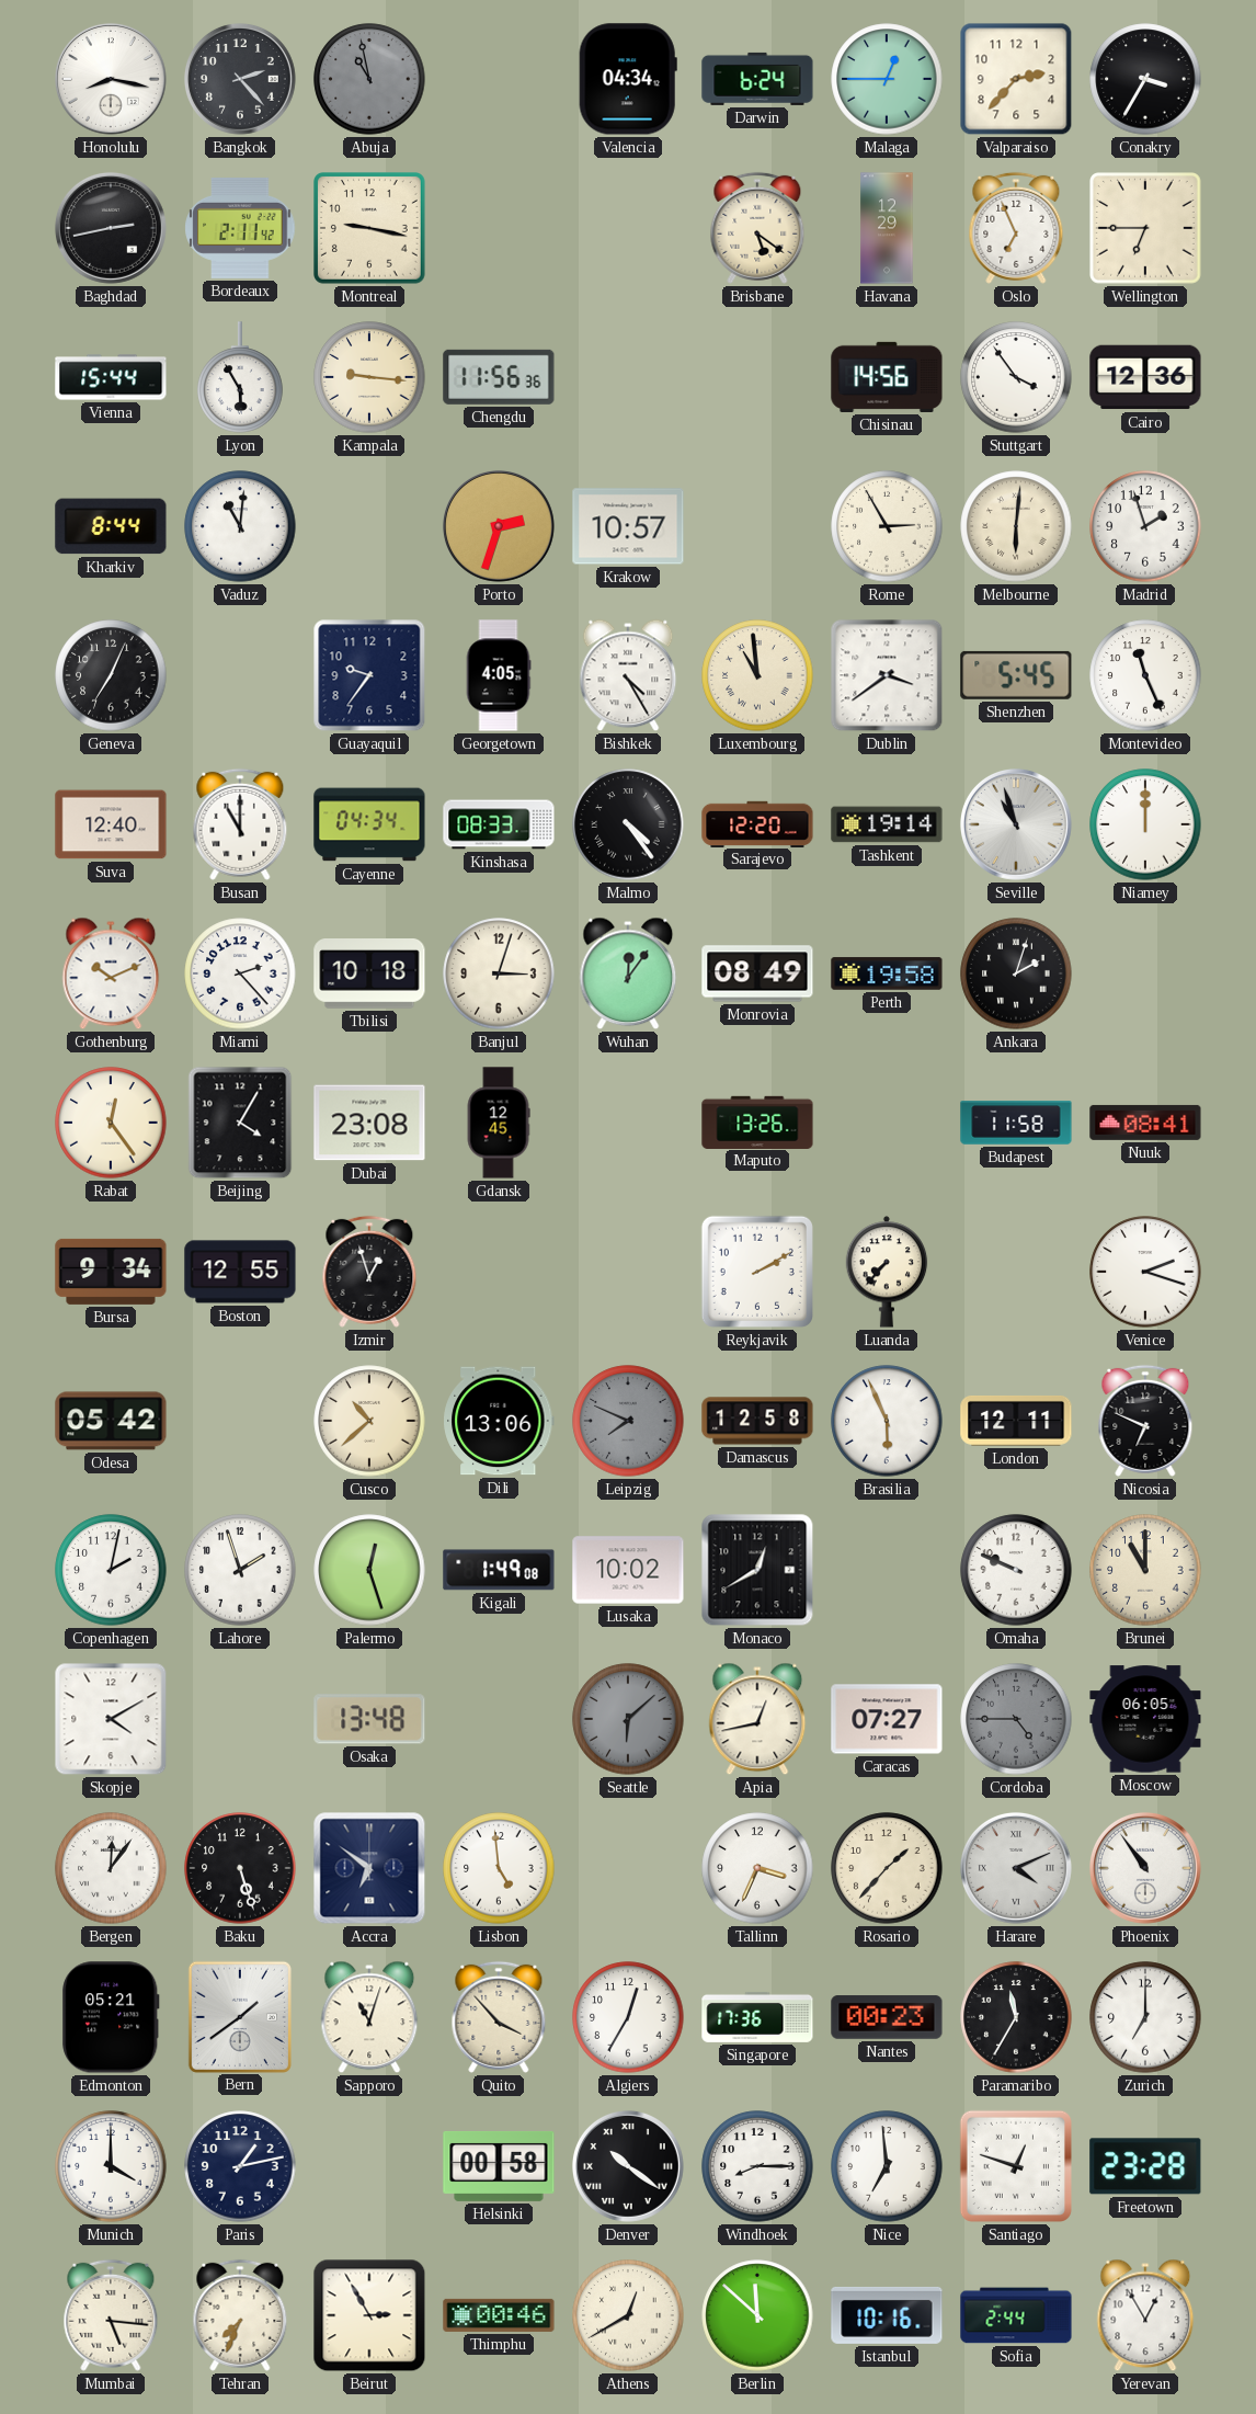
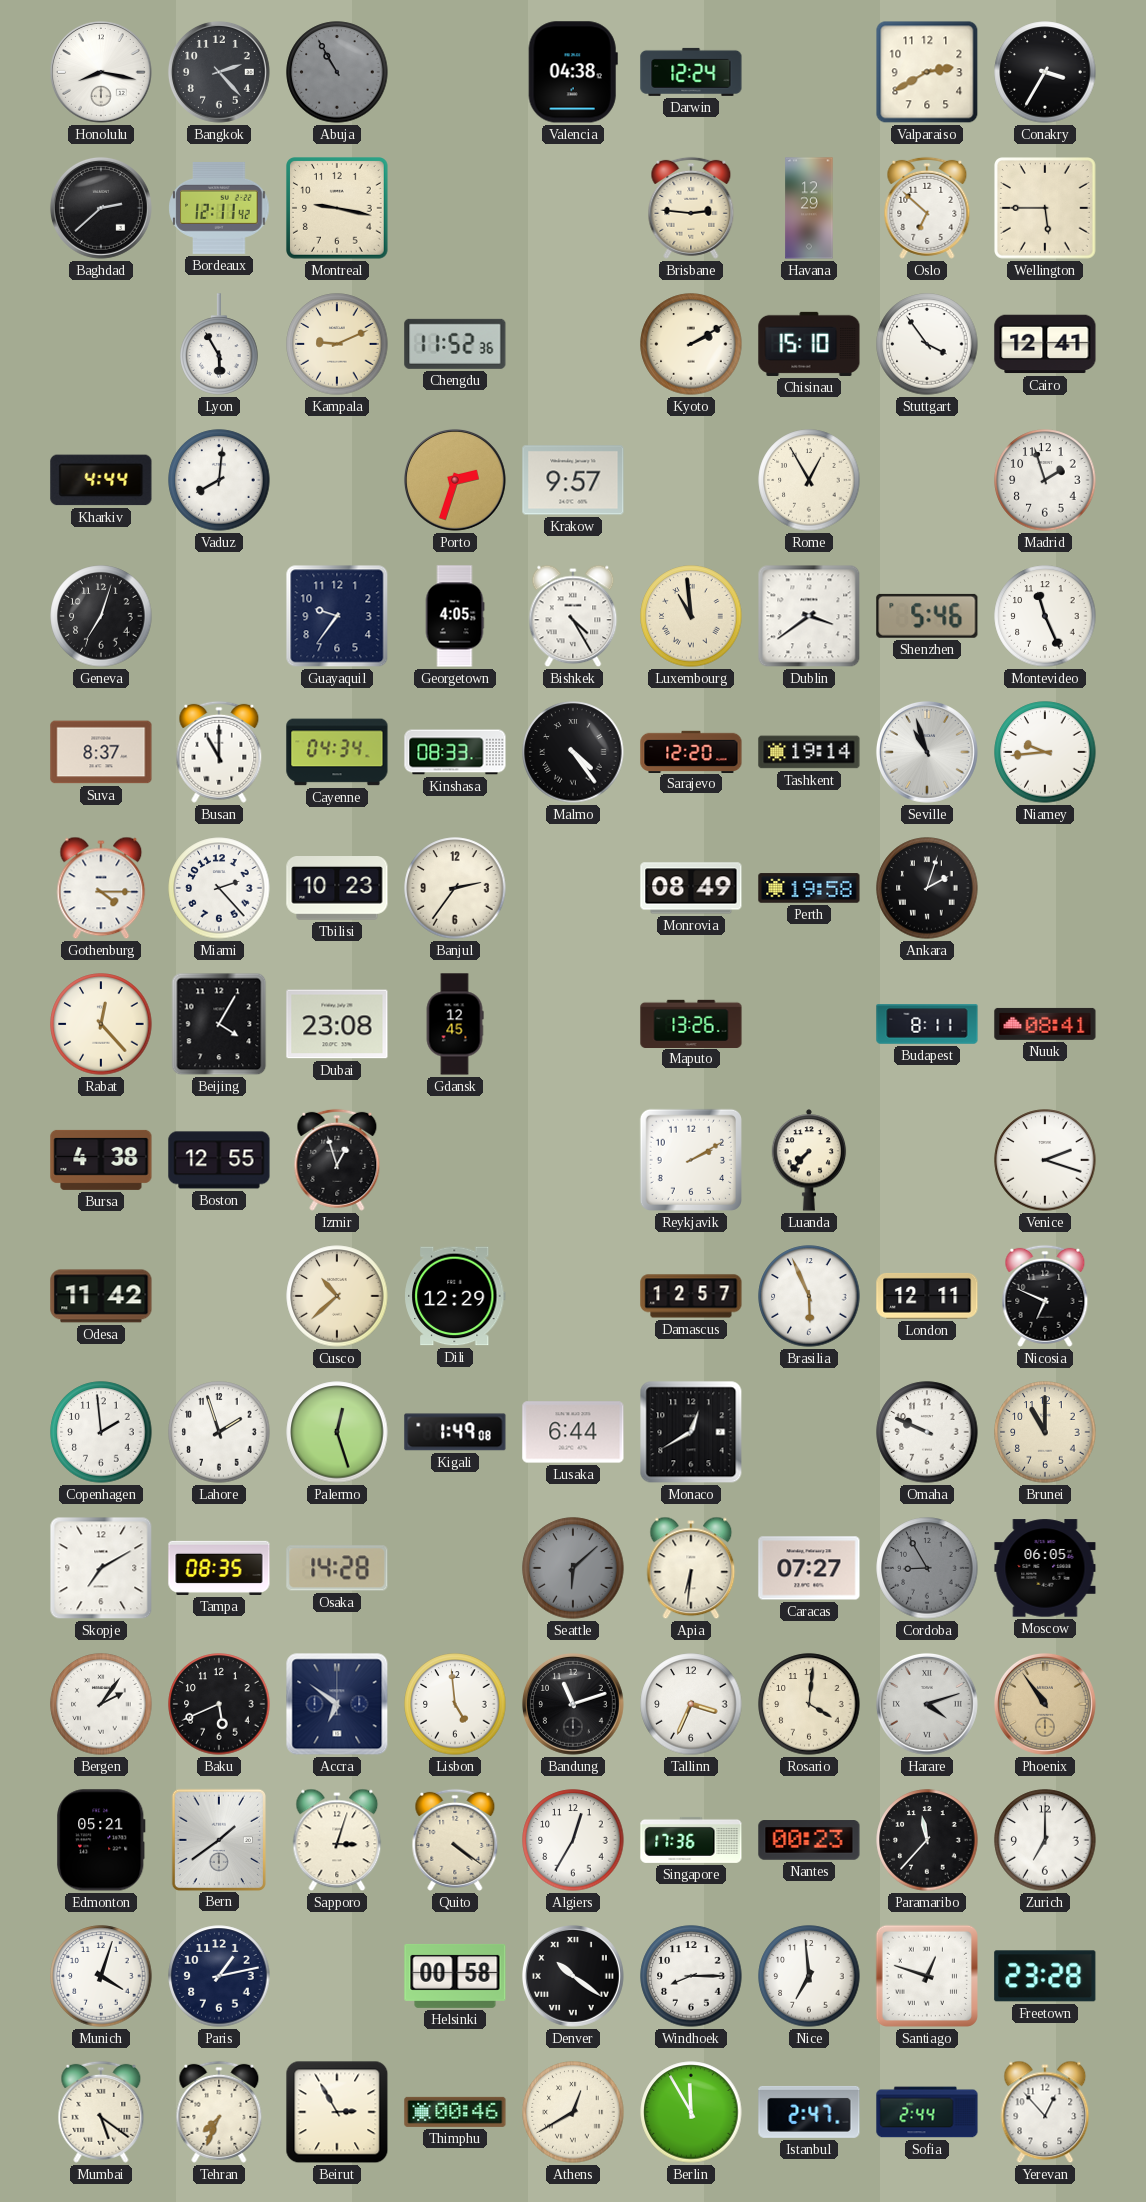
Abuja: 10:58 -> 10:55 (337, 72)
Valencia: 04:34 -> 04:38 (573, 72)
Darwin: 6:24 -> 12:24 (691, 72)
Malaga: 12:45 -> none (887, 79)
Valparaiso: 2:37 -> 2:40 (927, 72)
Baghdad: 2:43 -> 2:38 (101, 208)
Bordeaux: 2:11 -> 12:11 (219, 208)
Brisbane: 5:21 -> 2:46 (691, 208)
Oslo: 6:56 -> 6:52 (927, 208)
Wellington: 6:45 -> 5:45 (1046, 209)
Vienna: 15:44 -> none (111, 377)
Kampala: 9:16 -> 9:11 (337, 344)
Chengdu: 11:56 -> 11:52 (455, 344)
Kyoto: none -> 2:10 (691, 344)
Chisinau: 14:56 -> 15:10 (809, 344)
Cairo: 12:36 -> 12:41 (1045, 344)
Kharkiv: 8:44 -> 4:44 (101, 480)
Vaduz: 11:01 -> 8:01 (219, 480)
Krakow: 10:57 -> 9:57 (573, 480)
Rome: 2:55 -> 12:55 (809, 480)
Melbourne: 6:01 -> none (1016, 526)
Geneva: 7:04 -> 7:03 (101, 616)
Shenzhen: 5:45 -> 5:46 (927, 616)
Suva: 12:40 -> 8:37 (101, 752)
Niamey: 12:00 -> 9:44 (1045, 752)
Gothenburg: 10:11 -> 4:15 (101, 888)
Tbilisi: 10:18 -> 10:23 (337, 889)
Banjul: 3:03 -> 2:36 (455, 888)
Wuhan: 12:06 -> none (628, 973)
Rabat: 12:24 -> 12:23 (101, 1024)
Budapest: 11:58 -> 8:11 (927, 1024)
Bursa: 9:34 -> 4:38 (101, 1160)
Odesa: 05:42 -> 11:42 (101, 1296)
Dili: 13:06 -> 12:29 (455, 1296)
Leipzig: 7:49 -> none (628, 1421)
Damascus: 12:58 -> 12:57 (691, 1296)
Copenhagen: 2:02 -> 1:59 (101, 1432)
Lusaka: 10:02 -> 6:44 (573, 1432)
Skopje: 4:10 -> 7:10 (101, 1568)
Tampa: none -> 08:35 (219, 1568)
Osaka: 13:48 -> 14:28 (337, 1568)
Apia: 12:43 -> 6:31 (691, 1568)
Cordoba: 4:45 -> 8:55 (927, 1568)
Bergen: 12:06 -> 2:06 (101, 1704)
Baku: 5:27 -> 5:41 (219, 1704)
Bandung: none -> 11:12 (573, 1704)
Rosario: 1:37 -> 4:01 (809, 1704)
Harare: 4:11 -> 4:12 (927, 1704)
Phoenix dial: white -> champagne (1045, 1704)
Sapporo: 11:03 -> 3:03 (337, 1840)
Quito: 3:53 -> 4:21 (455, 1840)
Paramaribo: 11:35 -> 11:37 (927, 1840)
Munich: 4:00 -> 4:03 (101, 1976)
Mumbai: 5:16 -> 5:21 (101, 2112)
Berlin: 11:52 -> 11:55 (691, 2112)
Istanbul: 10:16 -> 2:47 (809, 2112)
Yerevan: 12:55 -> 12:53 (1045, 2112)
